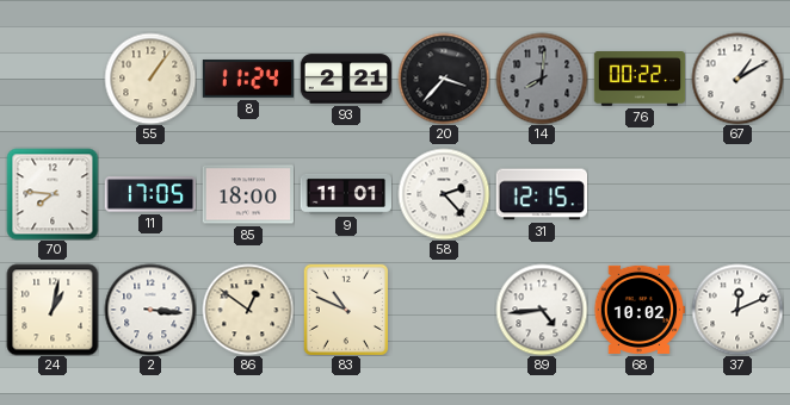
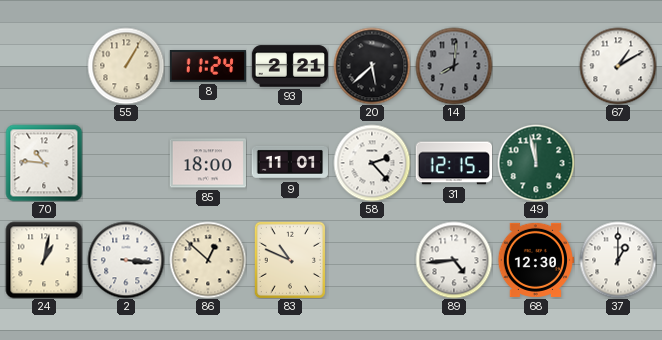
55: 1:06 -> 1:05 (126, 66)
20: 3:37 -> 5:38 (372, 66)
76: 00:22 -> none (640, 80)
70: 7:46 -> 10:46 (44, 163)
11: 17:05 -> none (149, 194)
49: none -> 11:58 (536, 163)
86: 12:51 -> 12:52 (208, 260)
68: 10:02 -> 12:30 (535, 260)
37: 12:11 -> 1:00 (618, 260)
